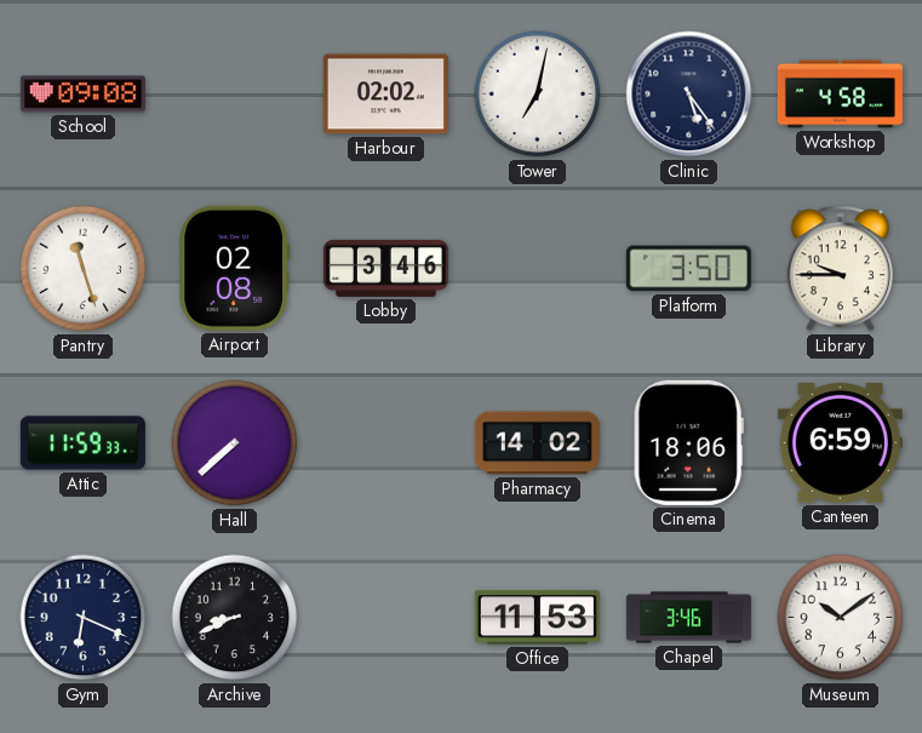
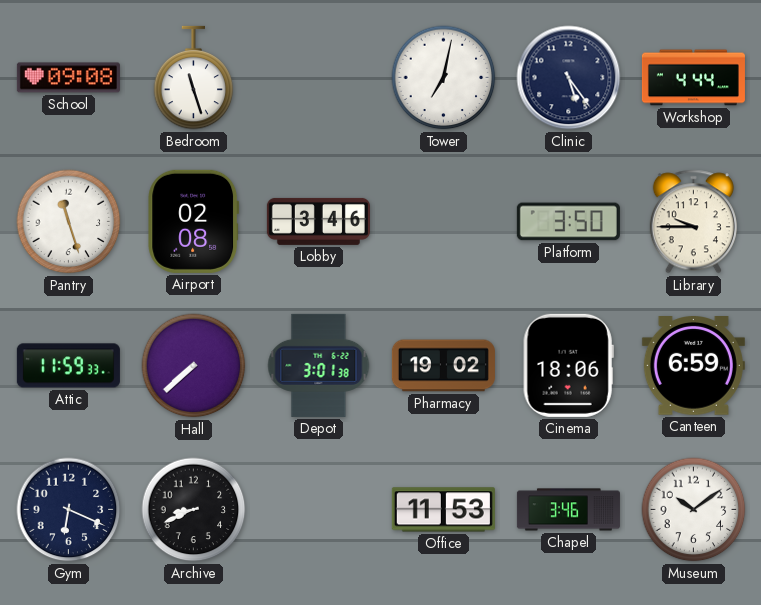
Bedroom: none -> 11:27 (194, 78)
Harbour: 02:02 -> none (385, 95)
Workshop: 4:58 -> 4:44 (693, 78)
Depot: none -> 3:01 (319, 365)
Pharmacy: 14:02 -> 19:02 (443, 366)
